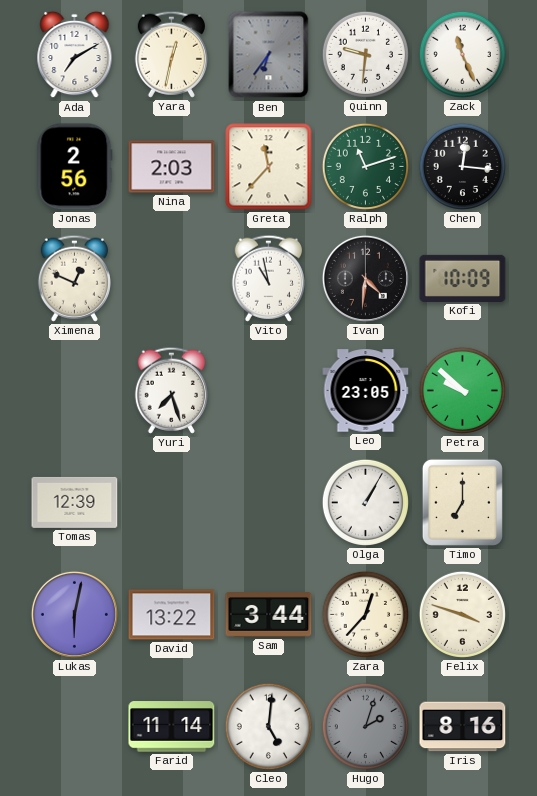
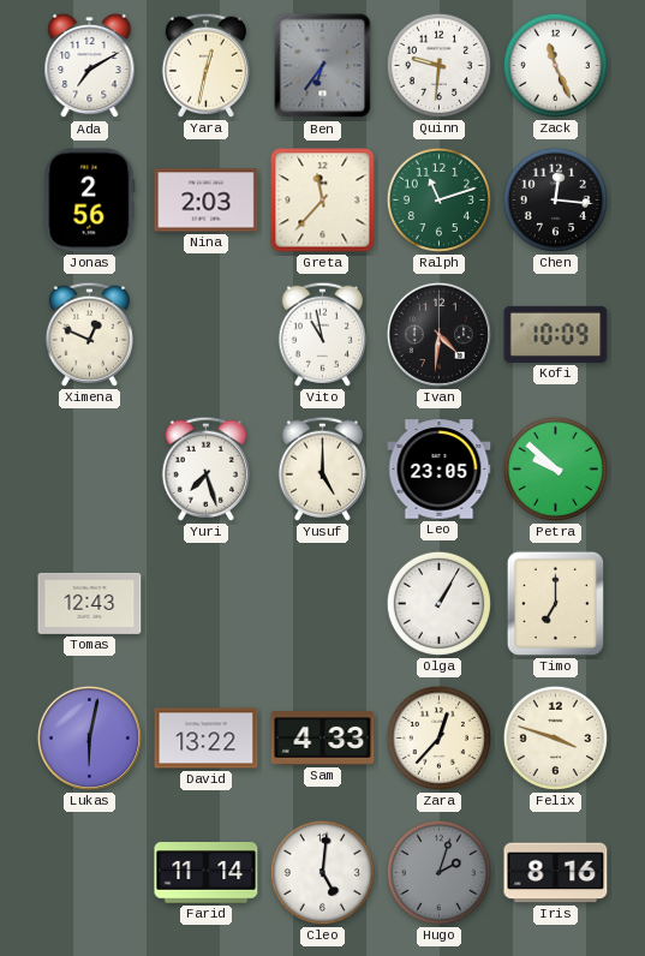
Yusuf: none -> 5:00 (322, 468)
Tomas: 12:39 -> 12:43 (90, 603)
Sam: 3:44 -> 4:33 (323, 739)
